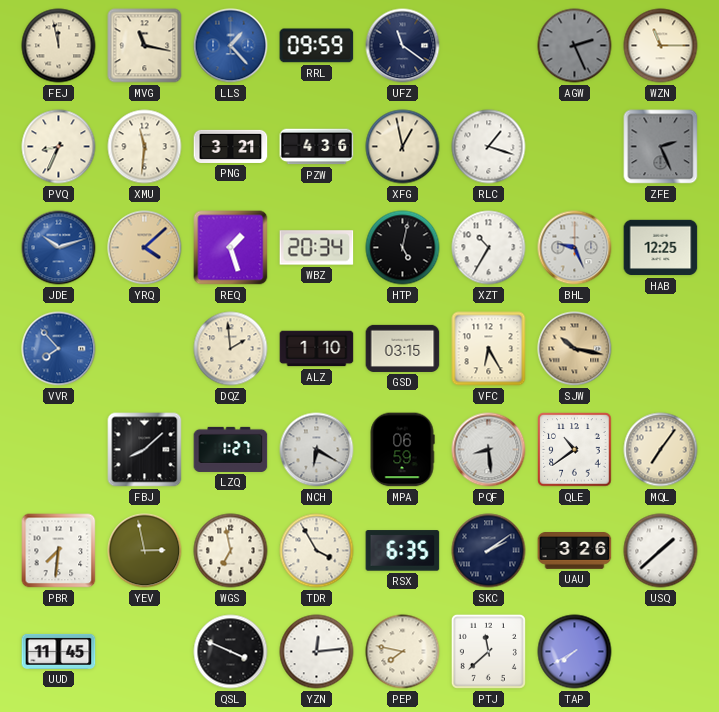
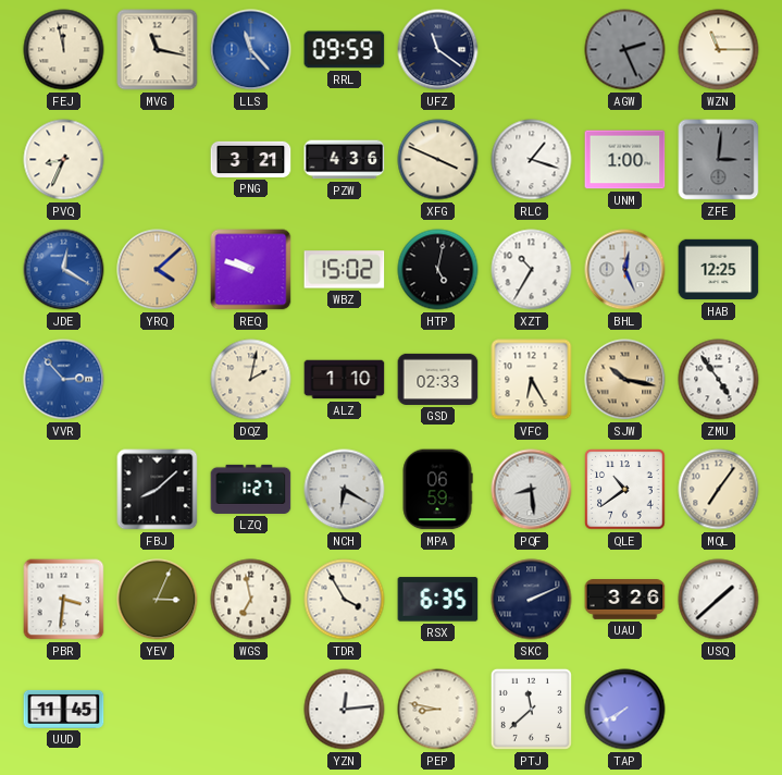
LLS: 1:23 -> 11:23 (251, 50)
XMU: 11:31 -> none (145, 147)
XFG: 12:58 -> 3:49 (438, 160)
UNM: none -> 1:00 (625, 160)
ZFE: 2:26 -> 3:01 (719, 160)
JDE: 10:12 -> 12:20 (64, 270)
REQ: 1:27 -> 9:48 (251, 270)
WBZ: 20:34 -> 15:02 (345, 270)
BHL: 9:26 -> 12:26 (625, 270)
VVR: 7:53 -> 2:53 (64, 380)
DQZ: 1:59 -> 2:02 (251, 380)
GSD: 03:15 -> 02:33 (438, 379)
ZMU: none -> 4:54 (719, 380)
PBR: 7:31 -> 3:31 (64, 600)
YEV: 2:58 -> 3:04 (158, 600)
SKC: 2:09 -> 2:11 (532, 600)
QSL: 3:49 -> none (231, 652)
PEP: 7:47 -> 8:47 (438, 710)
